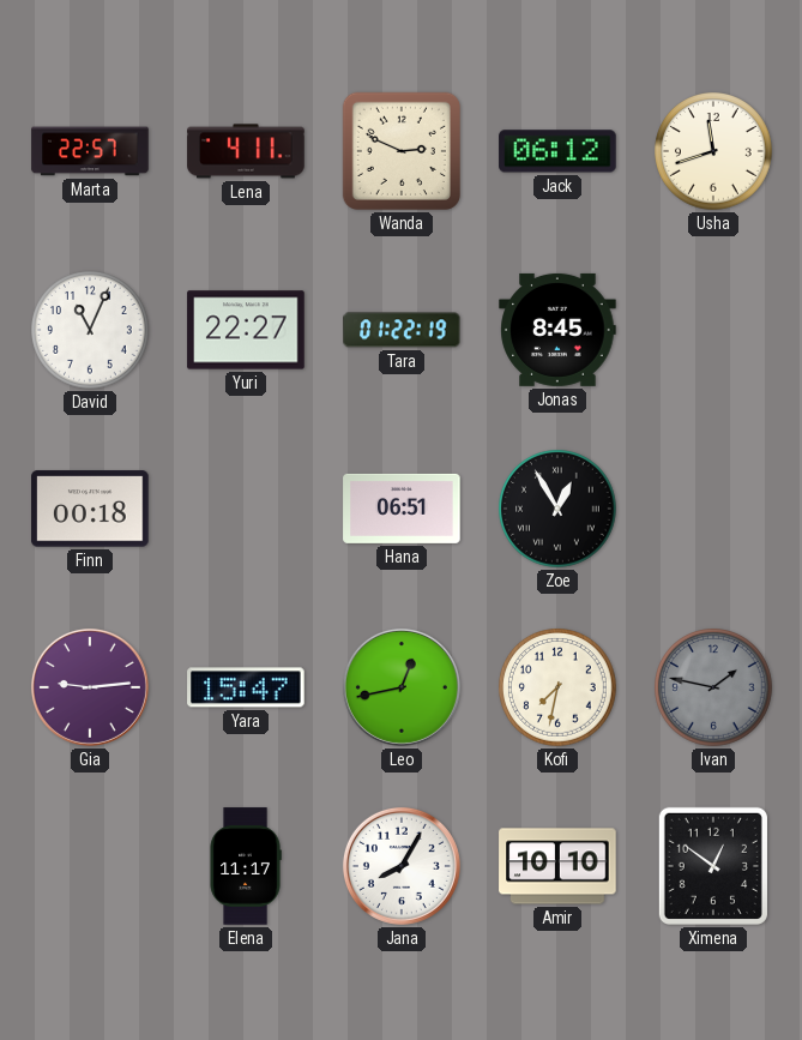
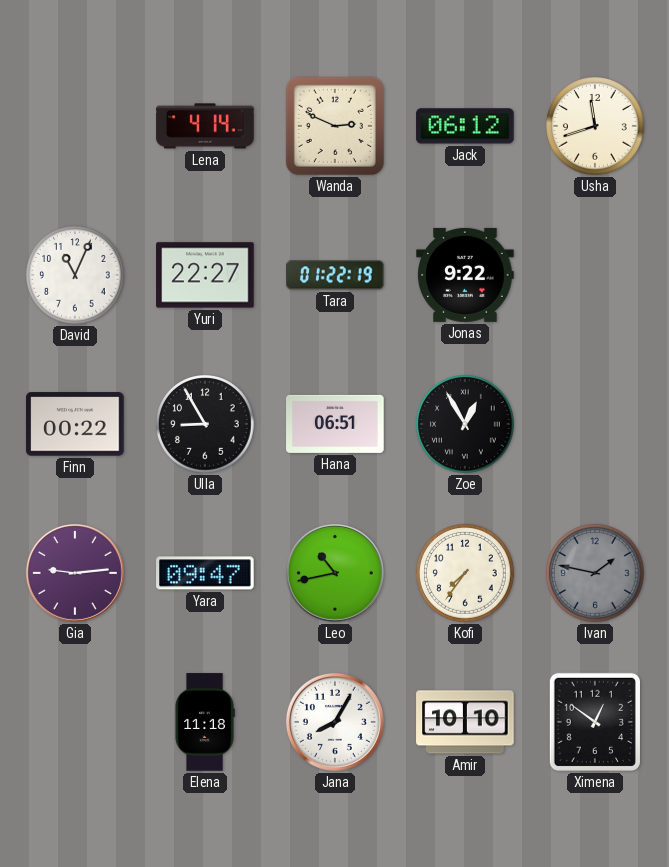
Marta: 22:57 -> none (90, 151)
Lena: 4:11 -> 4:14 (205, 126)
Jonas: 8:45 -> 9:22 (465, 275)
Finn: 00:18 -> 00:22 (75, 424)
Ulla: none -> 8:55 (205, 424)
Yara: 15:47 -> 09:47 (205, 573)
Leo: 12:43 -> 10:43 (335, 573)
Kofi: 7:32 -> 7:36 (465, 573)
Elena: 11:17 -> 11:18 (205, 722)
